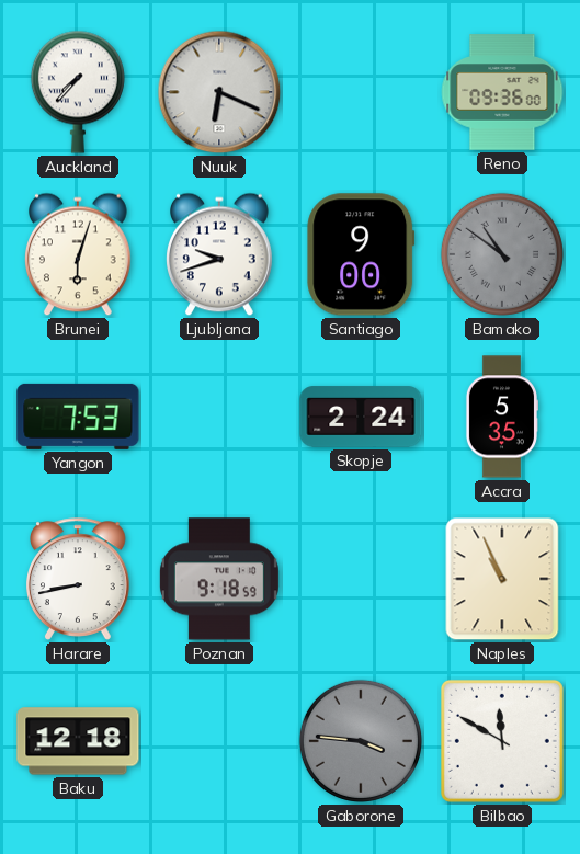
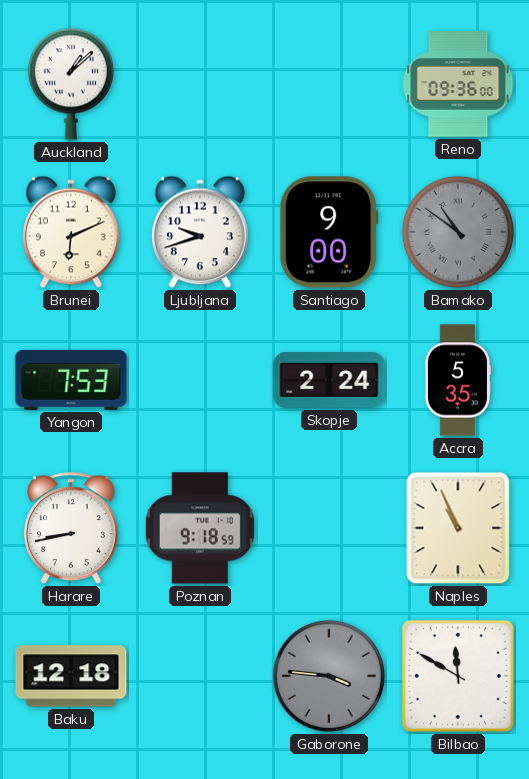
Auckland: 7:37 -> 1:08 (71, 84)
Nuuk: 6:19 -> none (219, 92)
Brunei: 6:03 -> 6:11 (72, 232)
